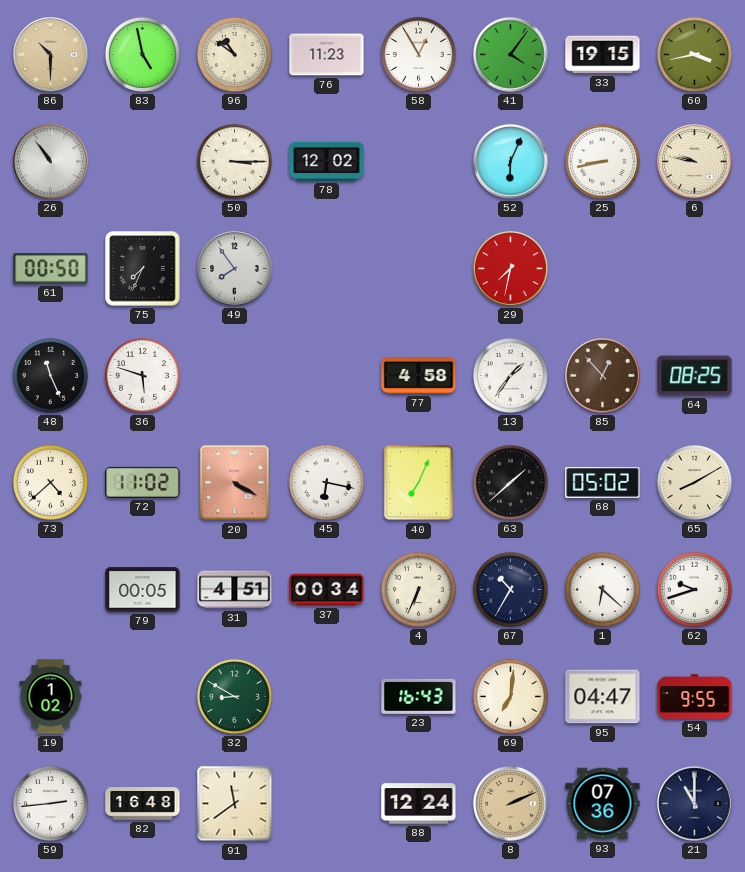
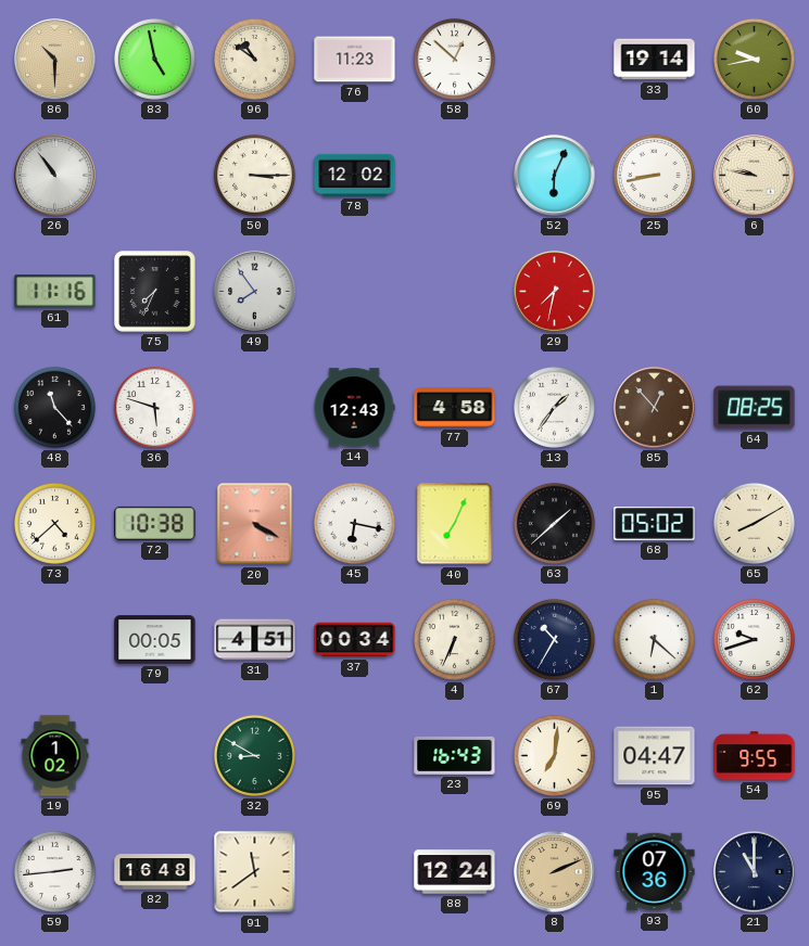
58: 12:55 -> 12:52 (454, 59)
41: 4:06 -> none (511, 55)
33: 19:15 -> 19:14 (655, 60)
60: 3:43 -> 9:43 (754, 59)
61: 00:50 -> 11:16 (55, 292)
48: 11:26 -> 11:23 (54, 407)
14: none -> 12:43 (354, 408)
72: 11:02 -> 10:38 (155, 523)
